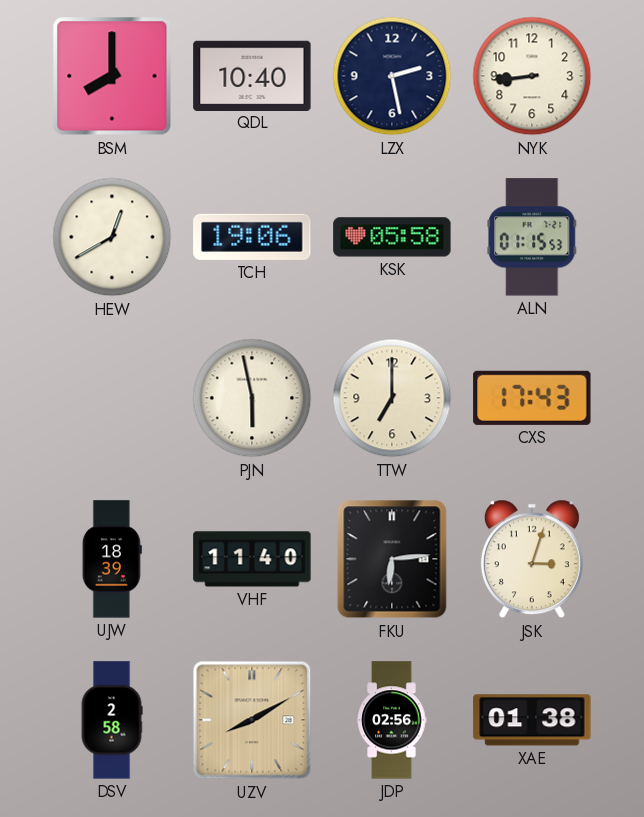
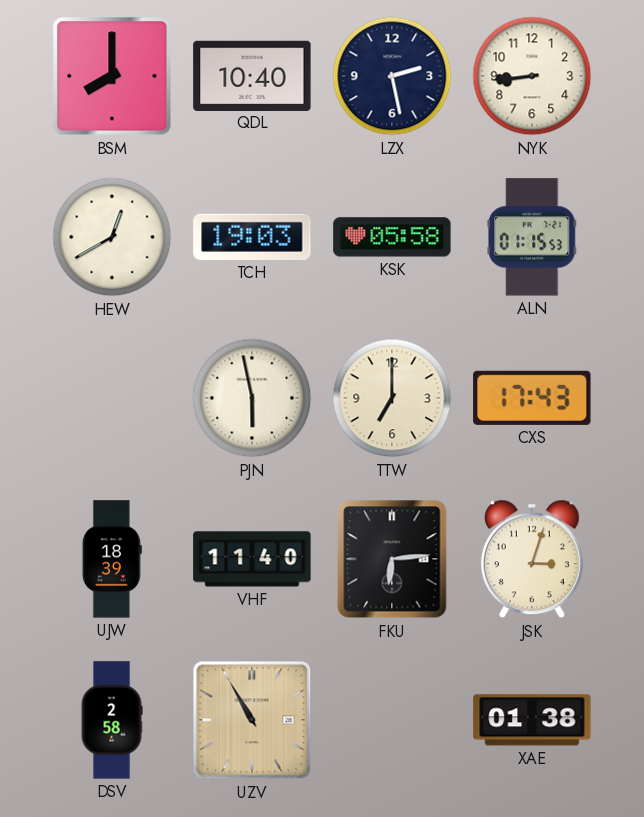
TCH: 19:06 -> 19:03 (252, 237)
UZV: 8:10 -> 10:55 (252, 720)
JDP: 02:56 -> none (392, 720)
